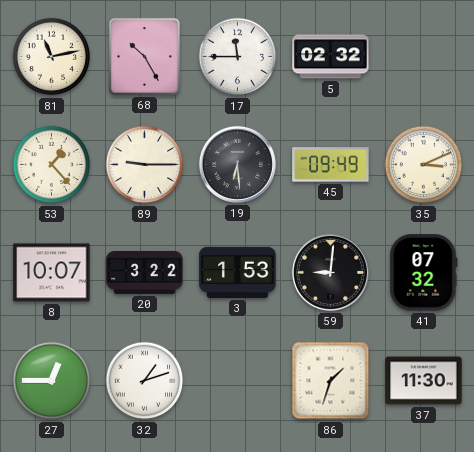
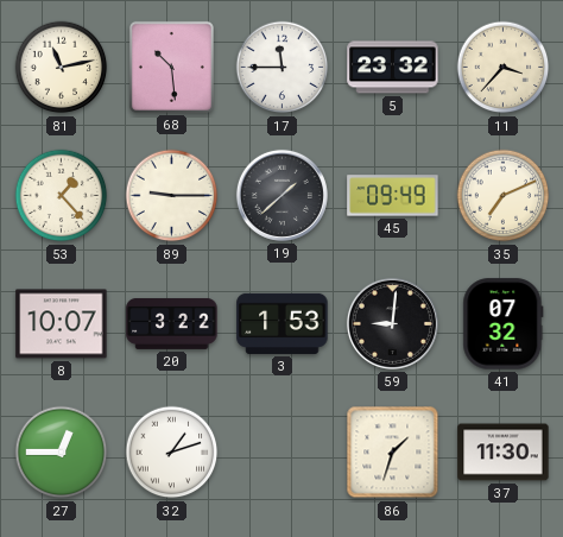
68: 10:25 -> 10:29 (171, 67)
5: 02:32 -> 23:32 (393, 68)
11: none -> 3:37 (504, 68)
19: 6:29 -> 1:38 (281, 195)
35: 3:11 -> 7:11 (504, 196)
